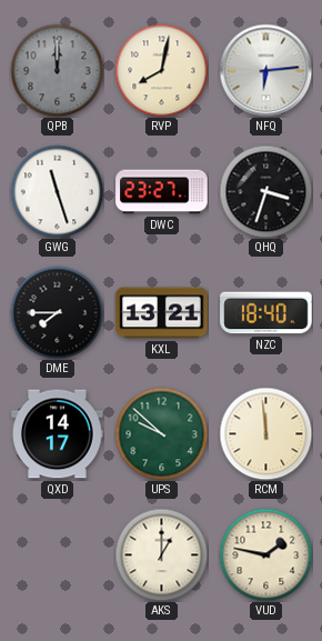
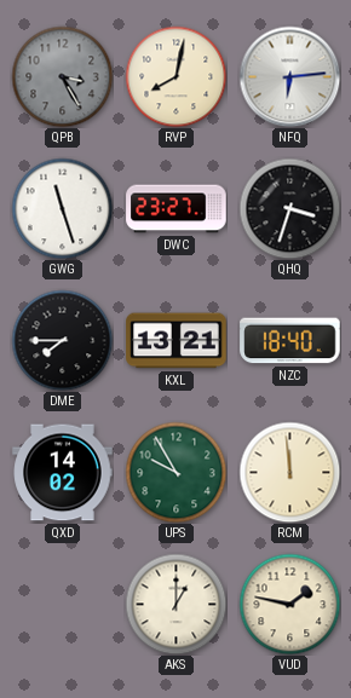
QPB: 12:00 -> 3:25 (62, 76)
QXD: 14:17 -> 14:02 (63, 473)
UPS: 9:52 -> 9:55 (175, 472)
